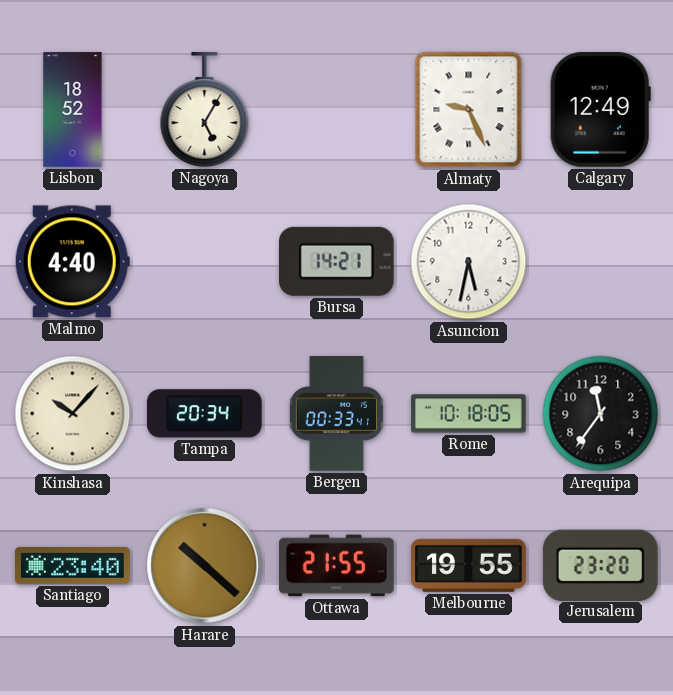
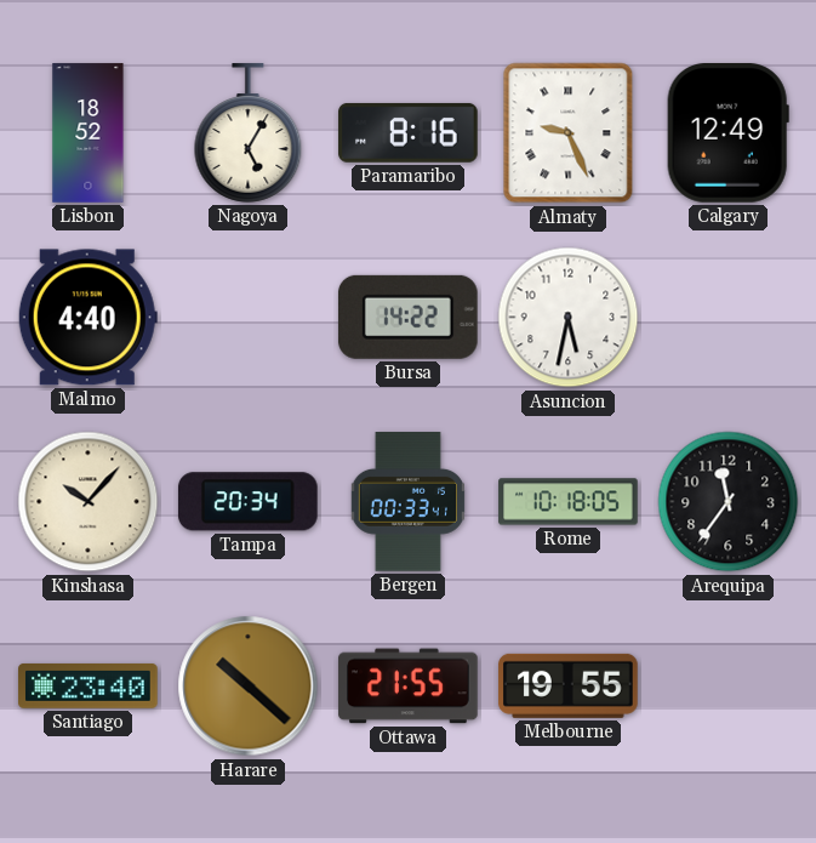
Paramaribo: none -> 8:16 (409, 133)
Bursa: 14:21 -> 14:22 (407, 317)
Jerusalem: 23:20 -> none (600, 565)
